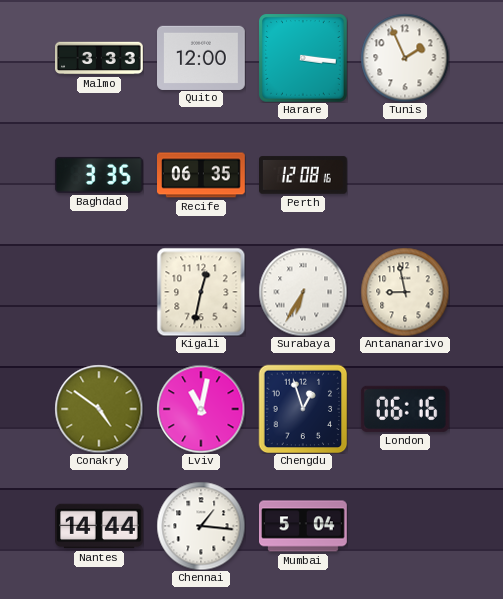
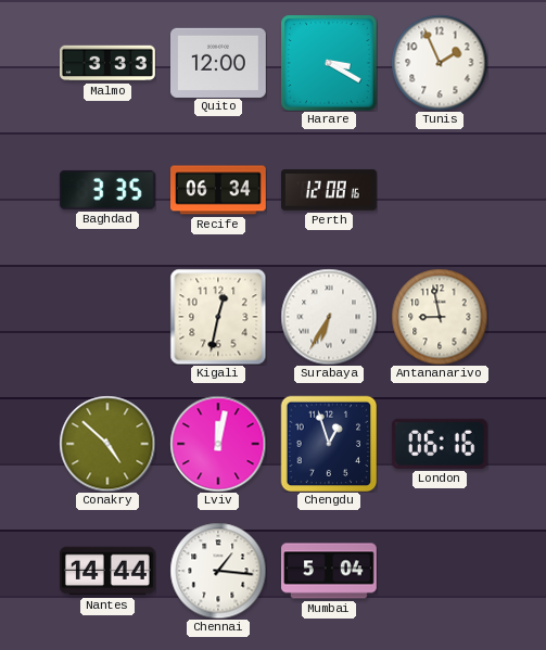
Harare: 3:16 -> 3:20 (329, 63)
Recife: 06:35 -> 06:34 (219, 190)
Conakry: 4:51 -> 4:52 (107, 444)
Lviv: 11:02 -> 12:02 (218, 444)
